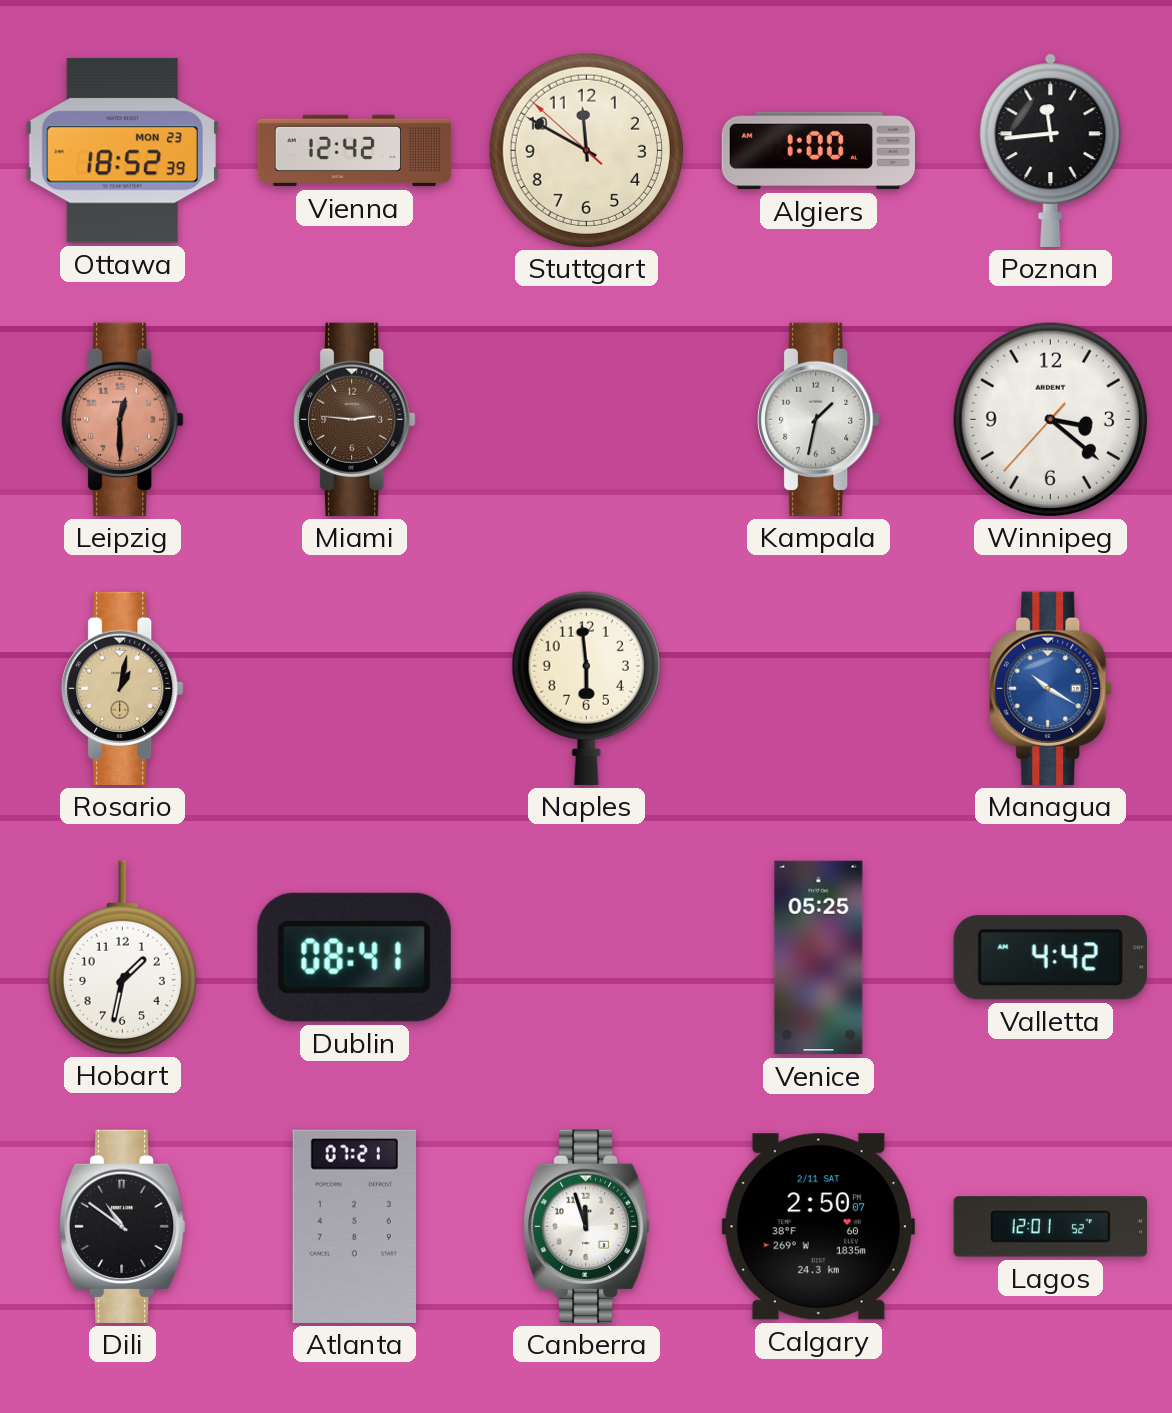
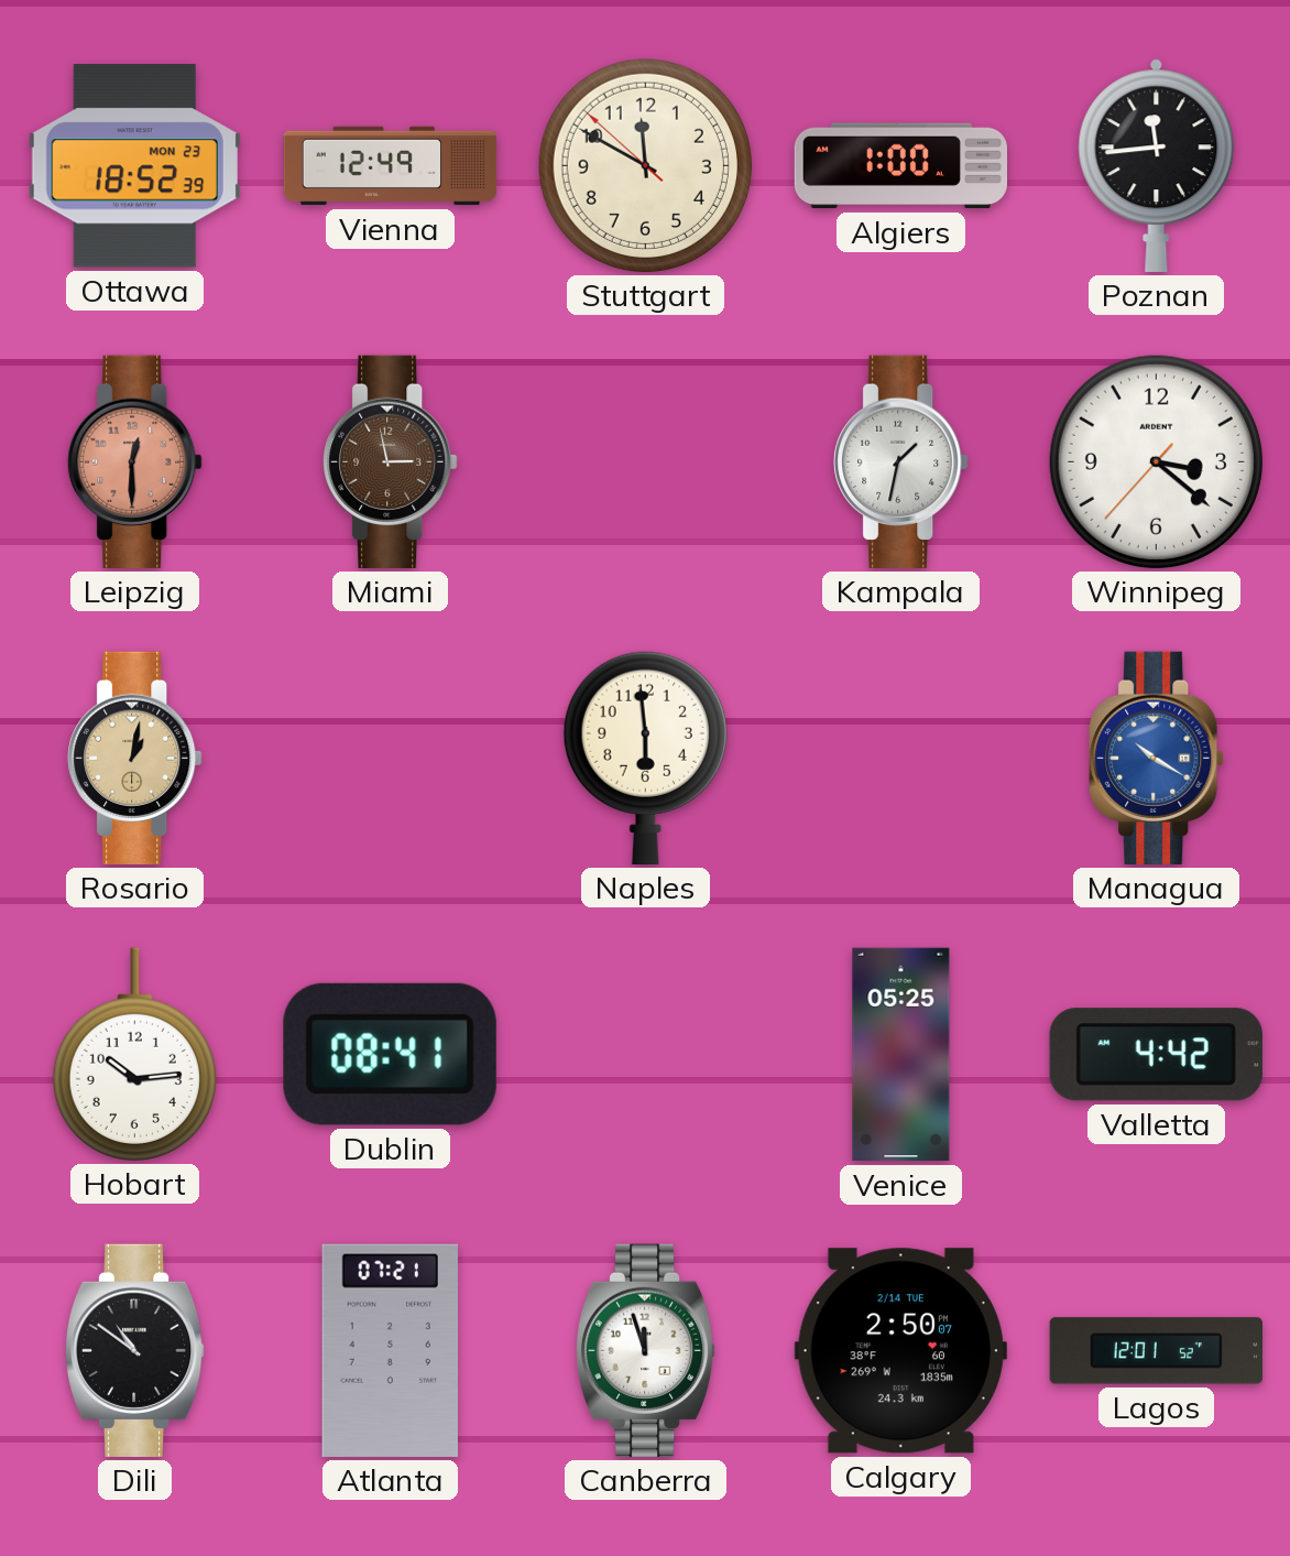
Vienna: 12:42 -> 12:49 (391, 166)
Miami: 2:46 -> 2:58 (391, 461)
Hobart: 1:32 -> 10:14 (134, 1054)
Calgary date: 2/11 SAT -> 2/14 TUE (900, 1351)
